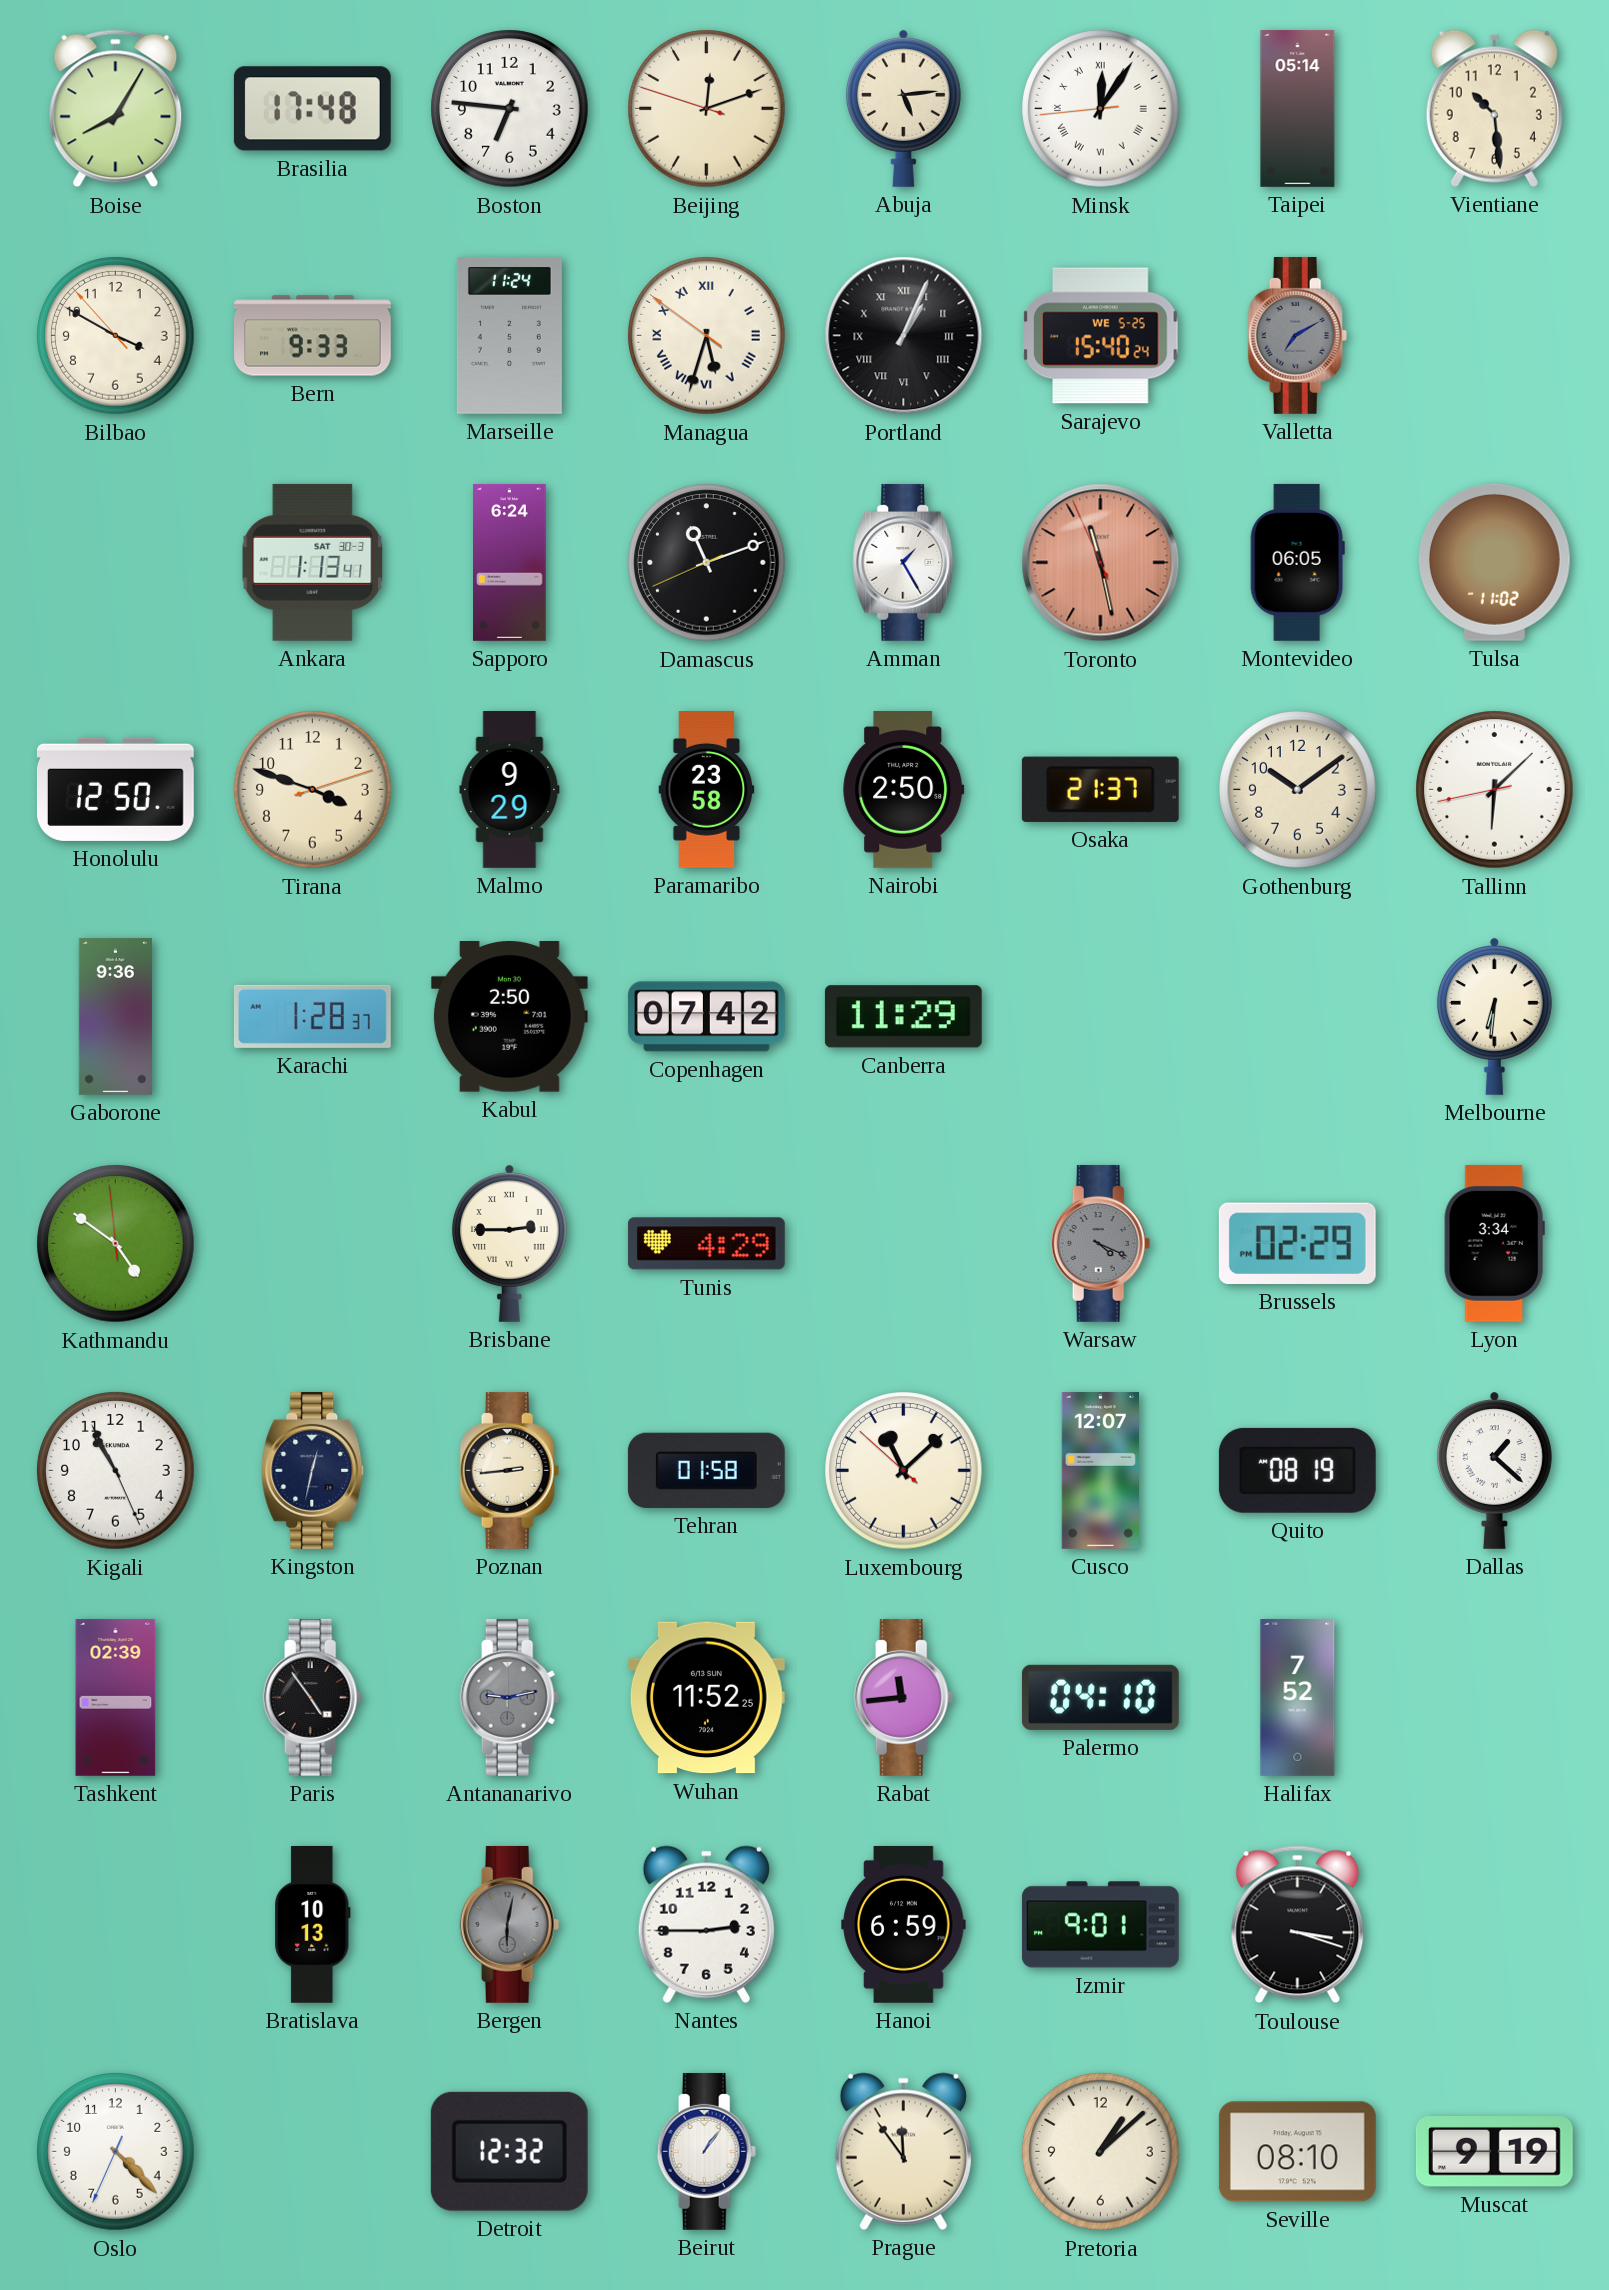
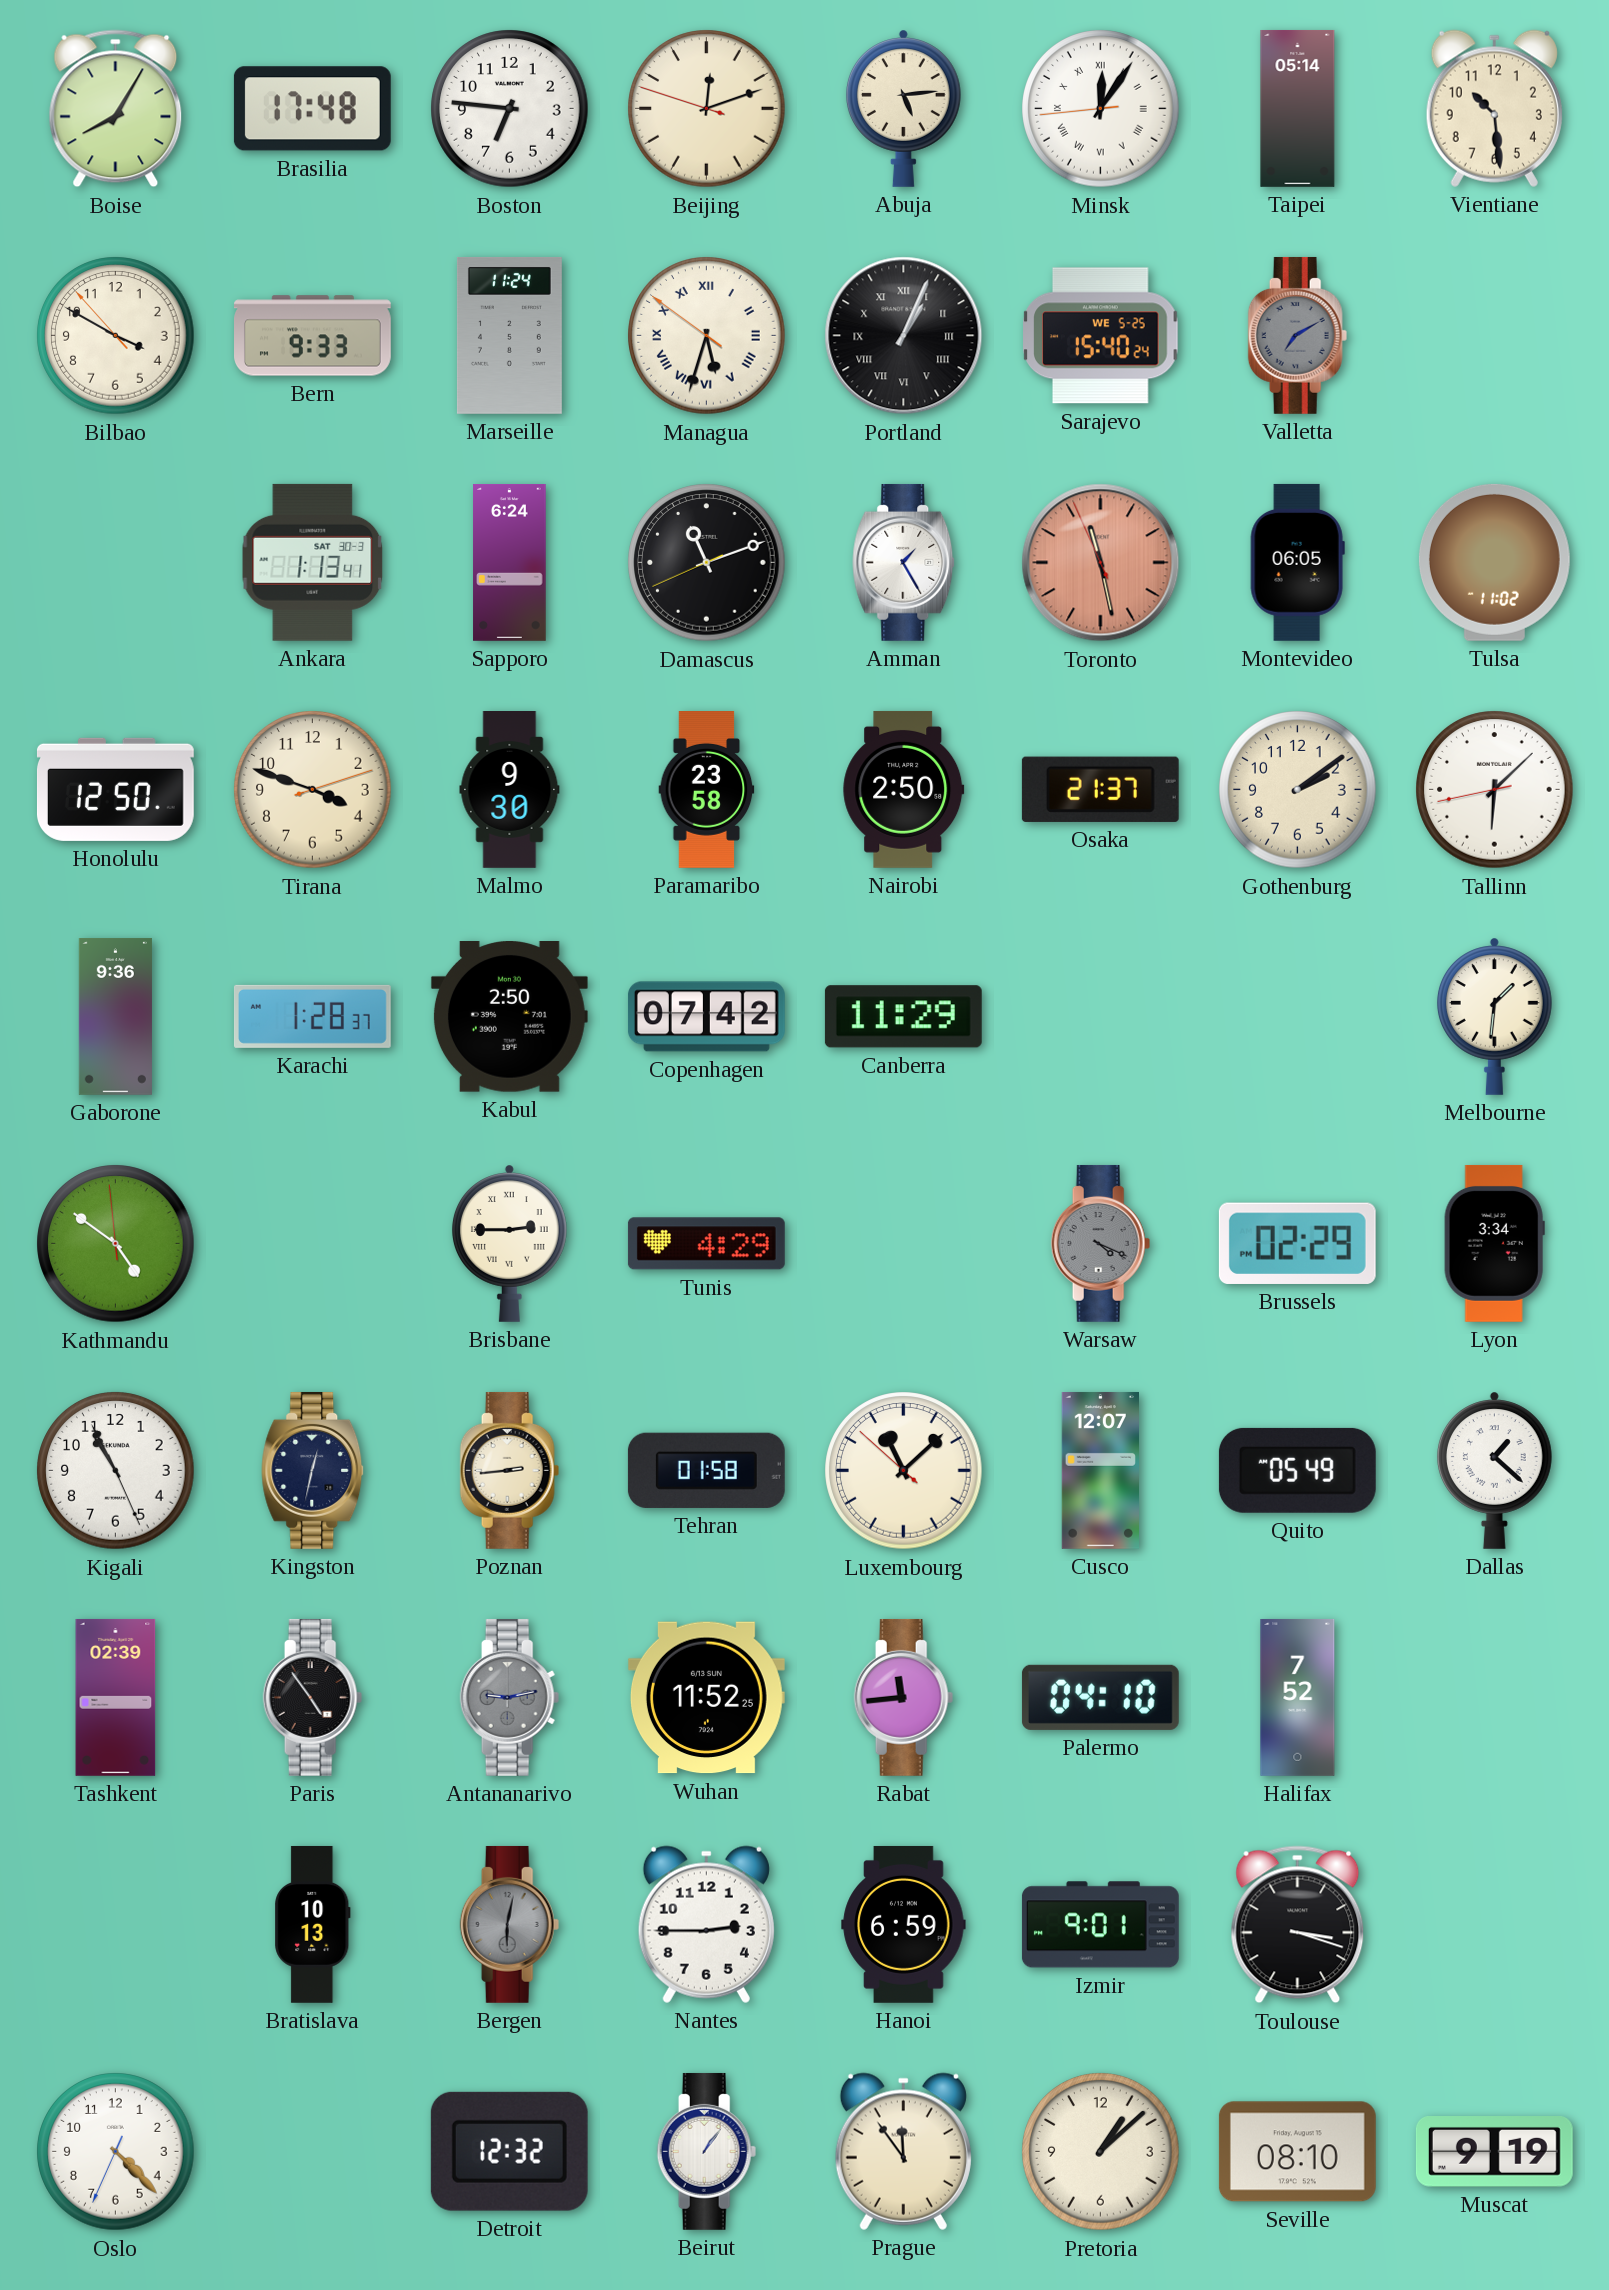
Malmo: 9:29 -> 9:30 (510, 790)
Gothenburg: 10:09 -> 2:09 (1298, 790)
Melbourne: 6:31 -> 1:31 (1494, 1016)
Quito: 08:19 -> 05:49 (1297, 1470)
